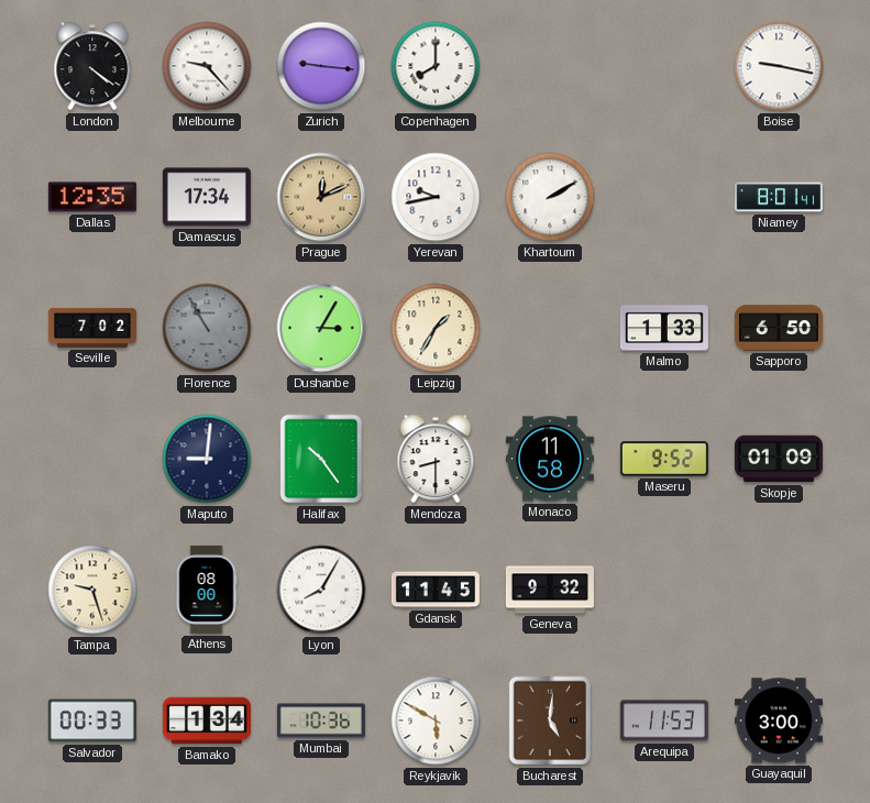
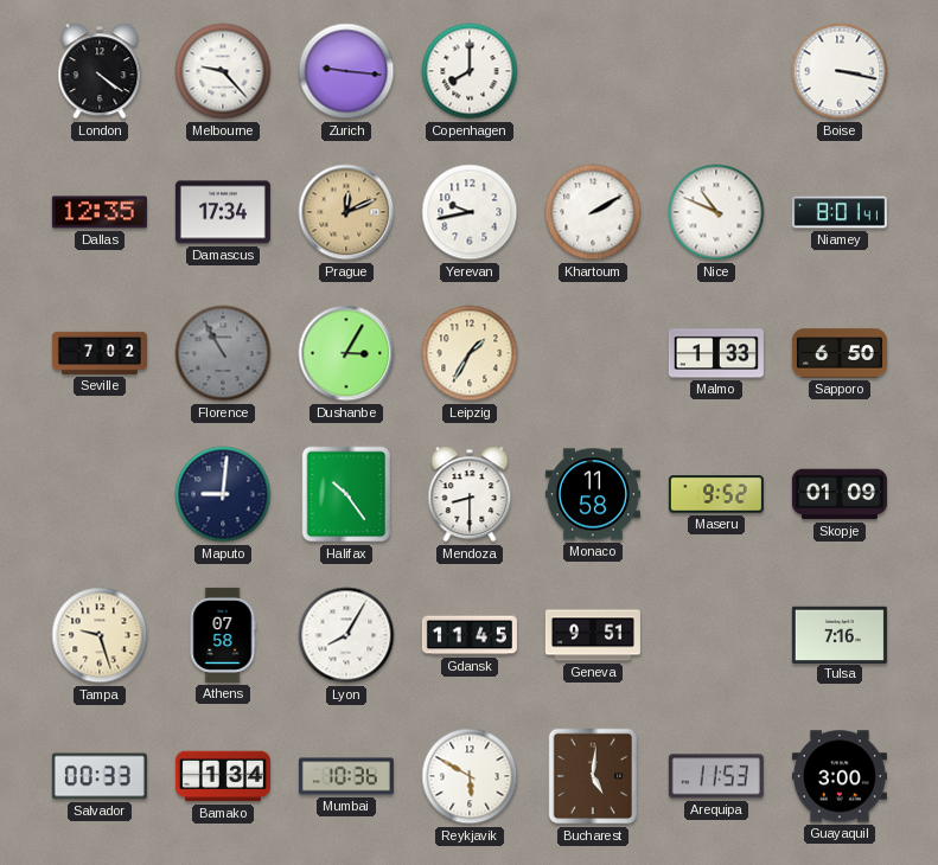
Boise: 9:17 -> 3:17 (840, 71)
Nice: none -> 10:49 (716, 212)
Athens: 08:00 -> 07:58 (223, 635)
Geneva: 9:32 -> 9:51 (593, 635)
Tulsa: none -> 7:16 (840, 634)
